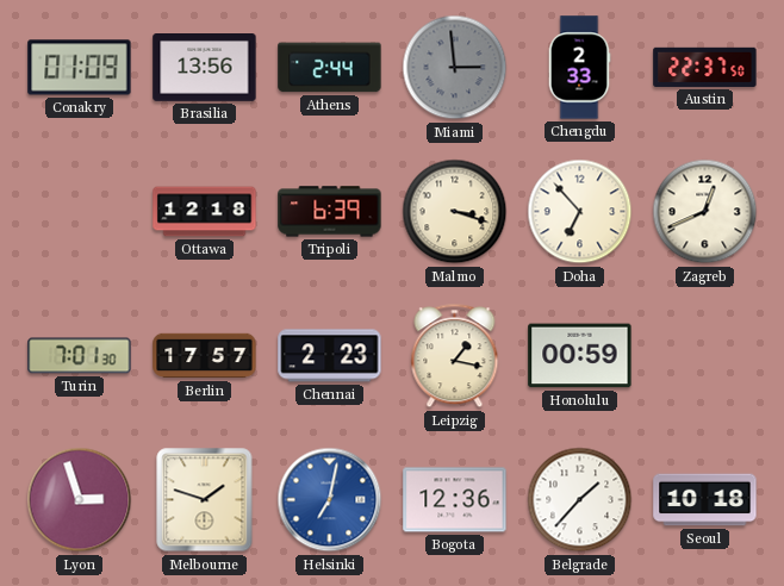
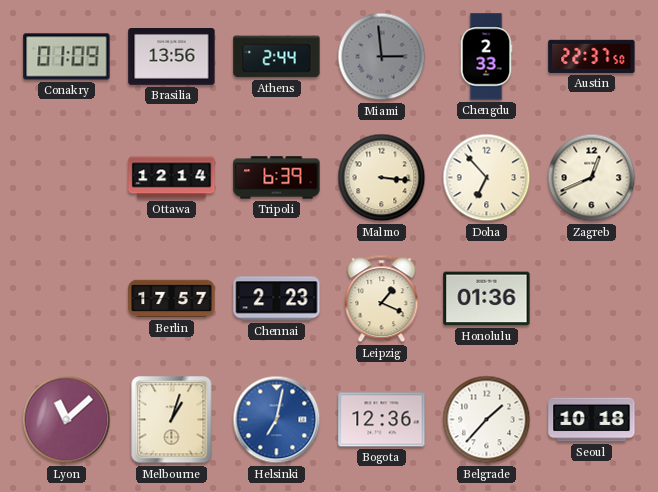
Ottawa: 12:18 -> 12:14 (172, 178)
Malmo: 3:18 -> 3:16 (382, 178)
Turin: 7:01 -> none (80, 356)
Leipzig: 1:17 -> 1:19 (382, 299)
Honolulu: 00:59 -> 01:36 (487, 299)
Lyon: 2:57 -> 11:08 (67, 420)
Melbourne: 1:48 -> 1:03 (172, 420)
